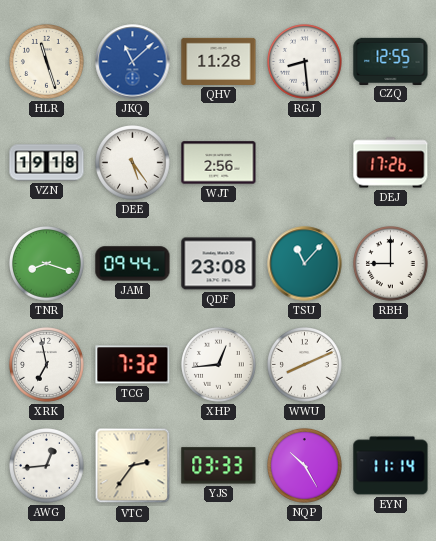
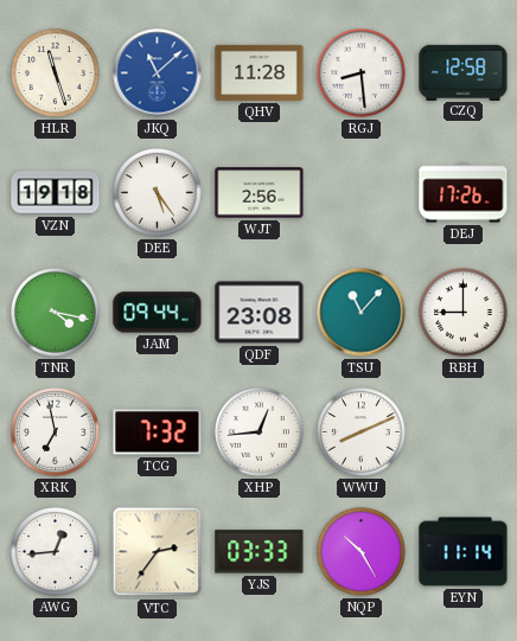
CZQ: 12:55 -> 12:58 (464, 72)
TNR: 8:18 -> 4:17 (56, 313)
